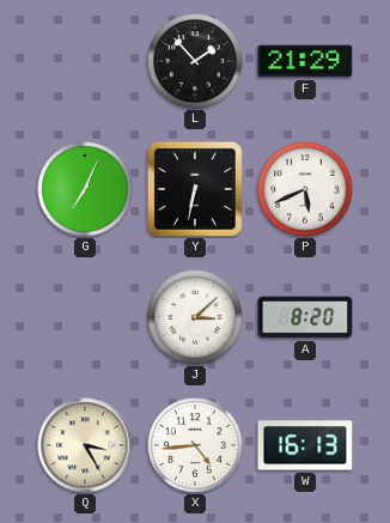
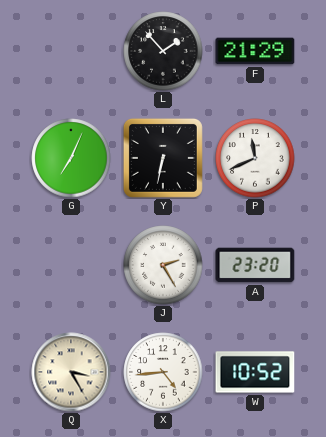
P: 5:41 -> 11:41 (255, 158)
J: 3:08 -> 2:25 (163, 265)
A: 8:20 -> 23:20 (255, 265)
W: 16:13 -> 10:52 (255, 372)
